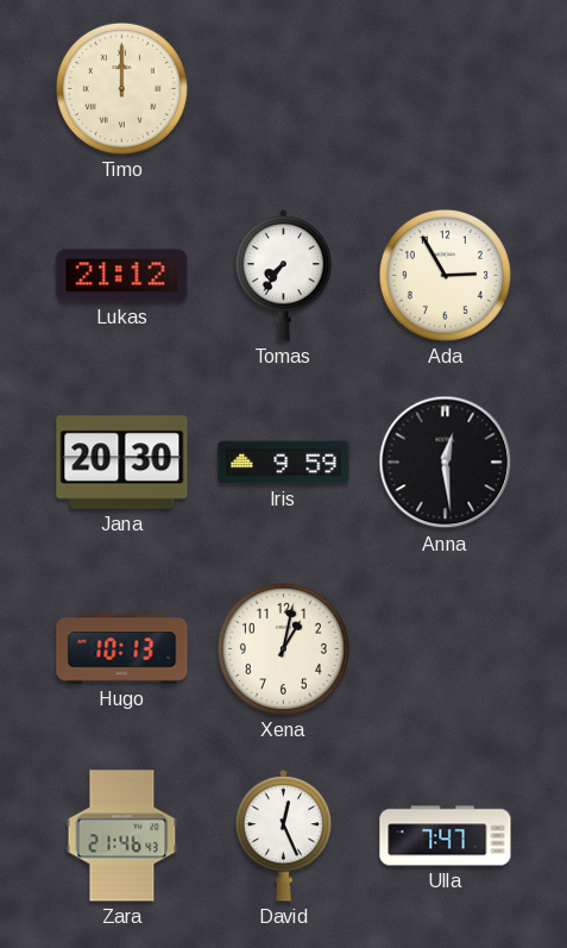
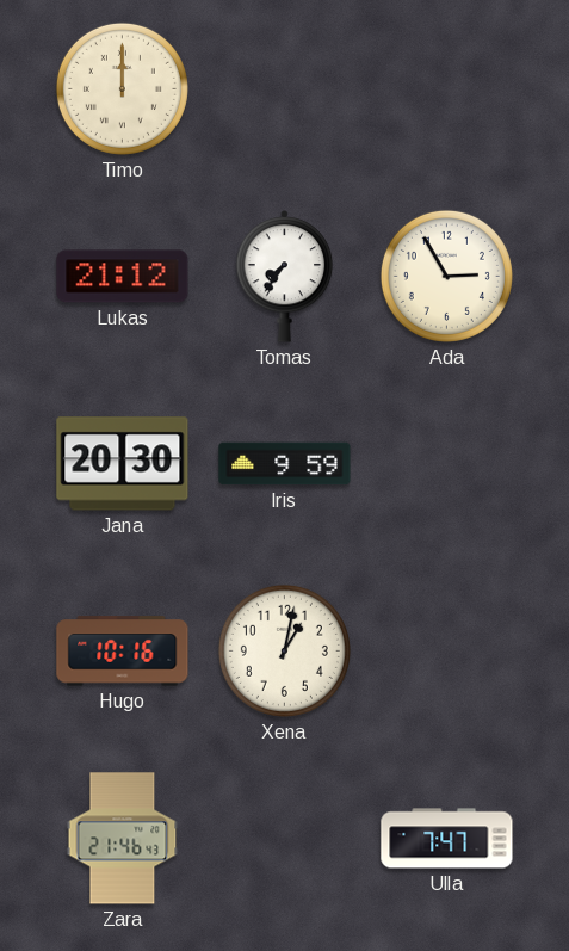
Anna: 12:29 -> none (446, 463)
Hugo: 10:13 -> 10:16 (123, 652)
David: 12:26 -> none (284, 836)
